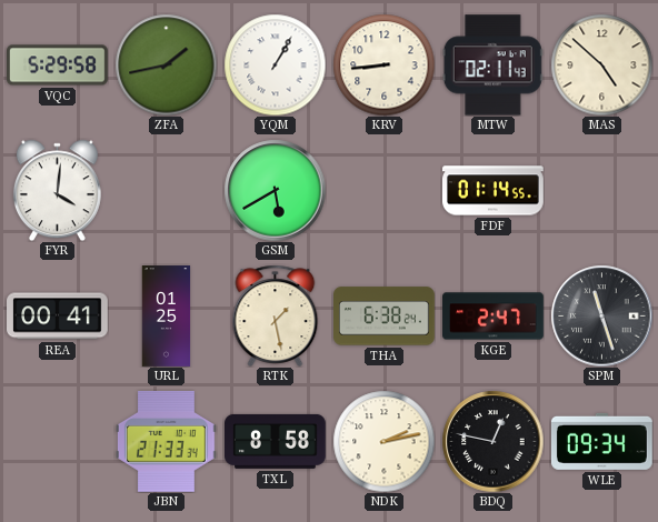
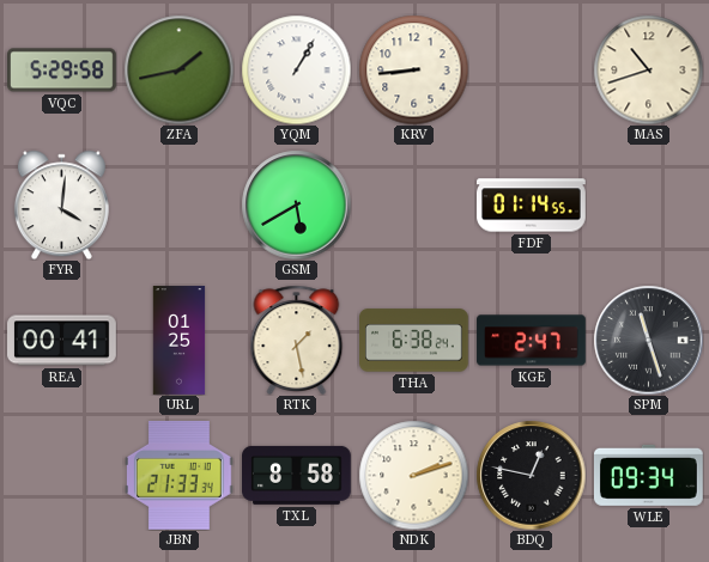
MTW: 02:11 -> none (492, 66)
MAS: 4:52 -> 10:42 (648, 69)
NDK: 2:13 -> 2:12 (413, 475)
